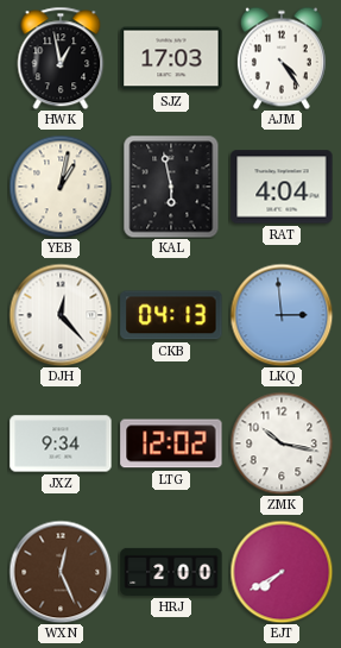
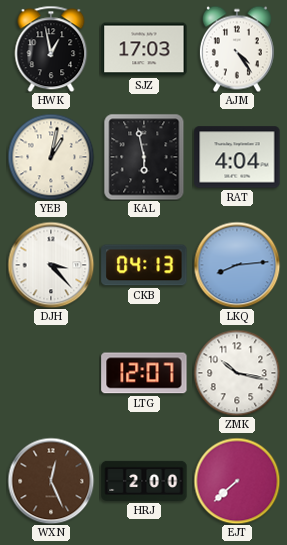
DJH: 12:23 -> 3:23 (51, 265)
LKQ: 2:59 -> 8:14 (237, 265)
JXZ: 9:34 -> none (61, 443)
LTG: 12:02 -> 12:07 (144, 373)
EJT: 7:40 -> 7:38 (237, 481)
